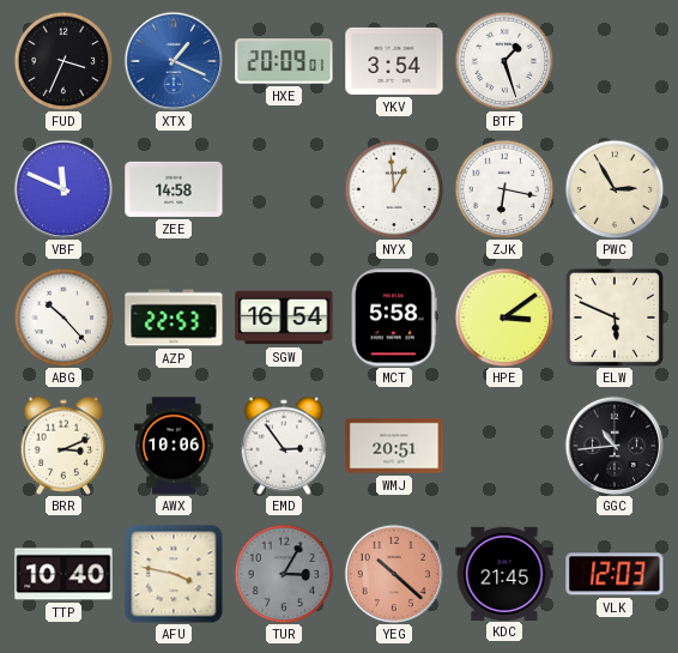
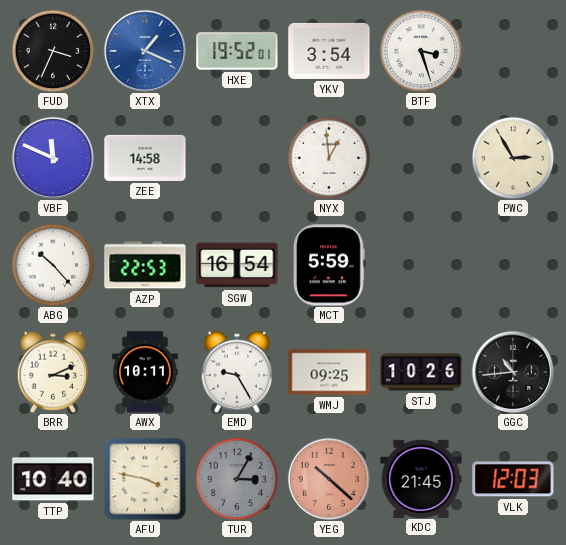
HXE: 20:09 -> 19:52 (237, 51)
BTF: 1:27 -> 3:27 (421, 51)
ZJK: 6:17 -> none (504, 189)
MCT: 5:58 -> 5:59 (329, 265)
HPE: 3:09 -> none (504, 318)
ELW: 5:49 -> none (615, 318)
AWX: 10:06 -> 10:11 (145, 372)
EMD: 2:54 -> 9:25 (237, 372)
WMJ: 20:51 -> 09:25 (329, 372)
STJ: none -> 10:26 (421, 372)
